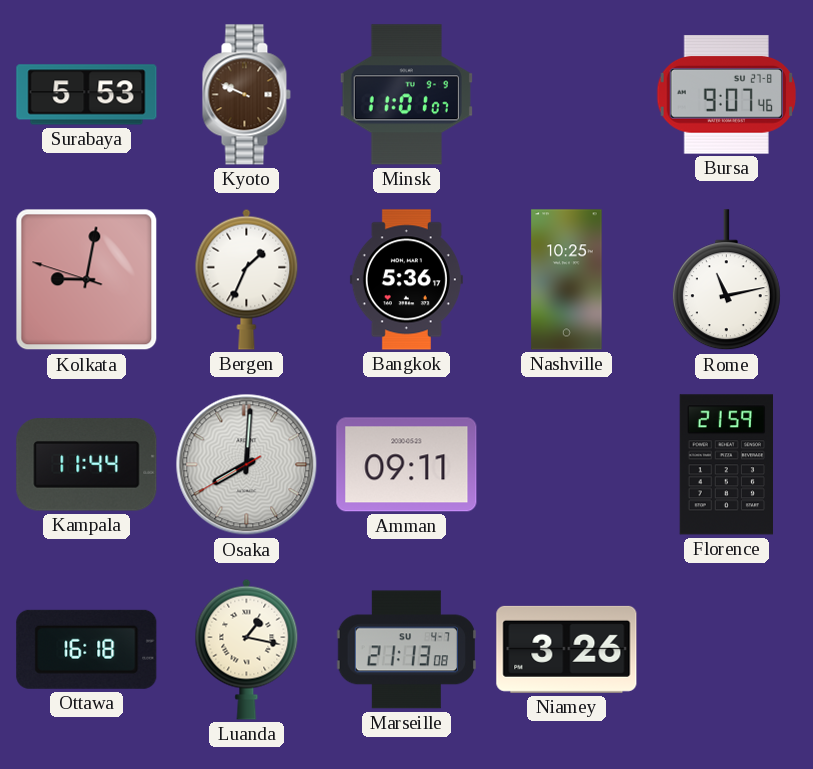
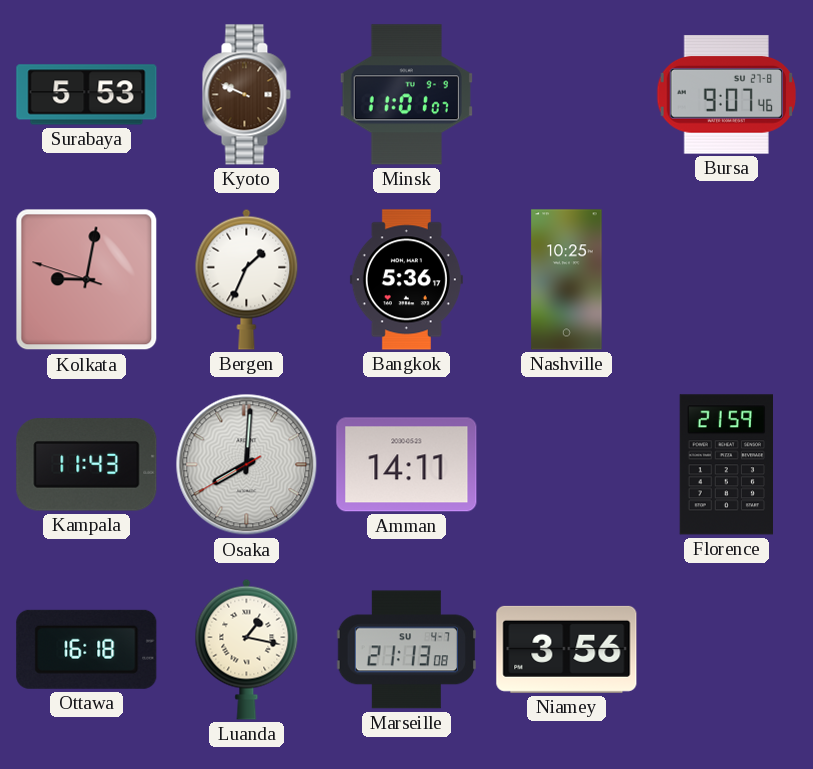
Rome: 11:13 -> none (726, 280)
Kampala: 11:44 -> 11:43 (87, 465)
Amman: 09:11 -> 14:11 (407, 465)
Niamey: 3:26 -> 3:56 (567, 649)
